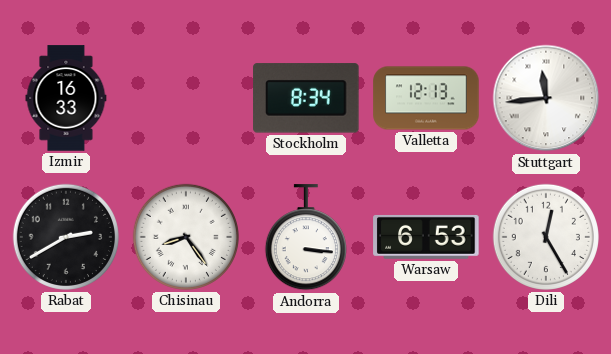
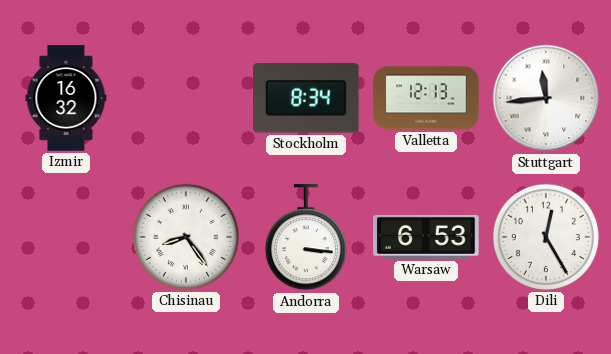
Izmir: 16:33 -> 16:32 (66, 98)
Rabat: 2:40 -> none (66, 237)
